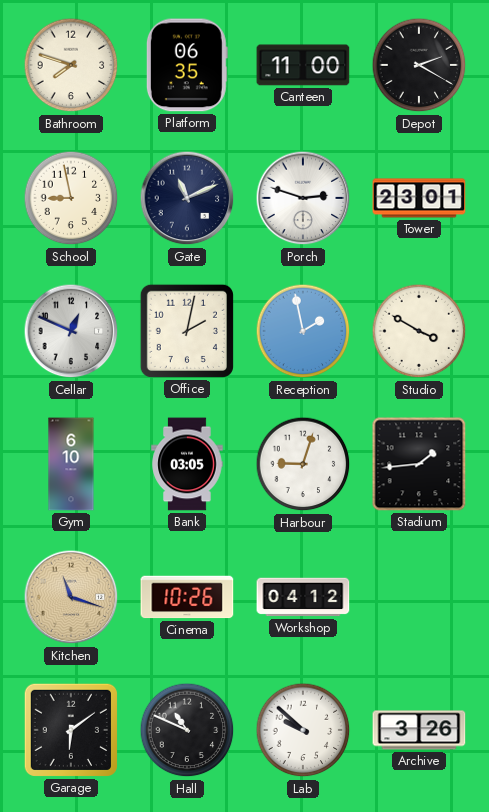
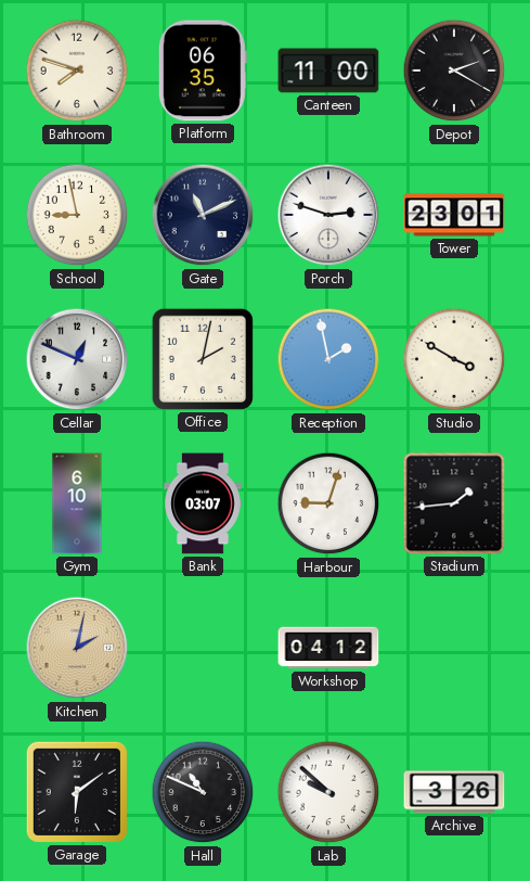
Bank: 03:05 -> 03:07 (203, 503)
Kitchen: 11:18 -> 2:02 (77, 648)
Cinema: 10:26 -> none (187, 597)
